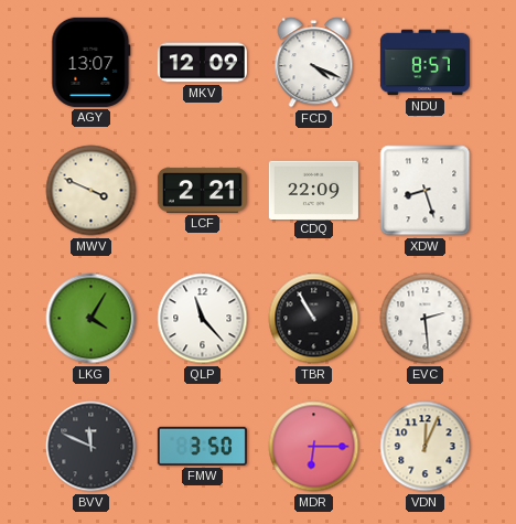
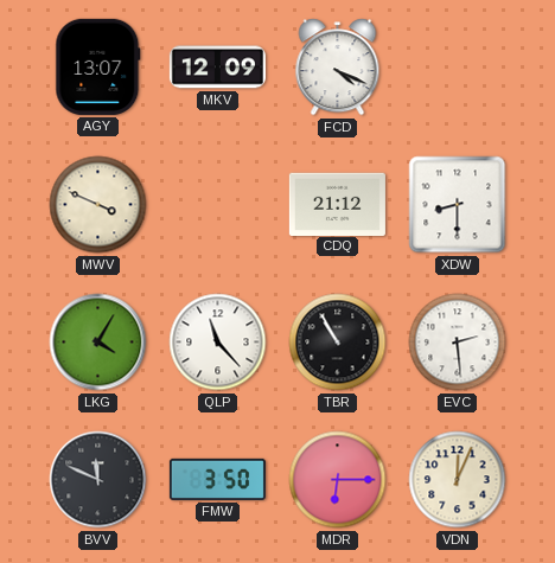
NDU: 8:57 -> none (424, 63)
LCF: 2:21 -> none (202, 191)
CDQ: 22:09 -> 21:12 (337, 204)
XDW: 8:27 -> 8:30 (458, 205)
